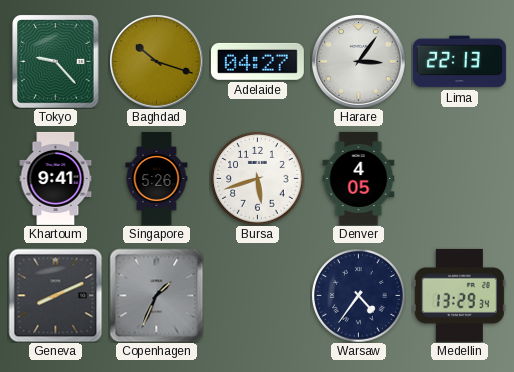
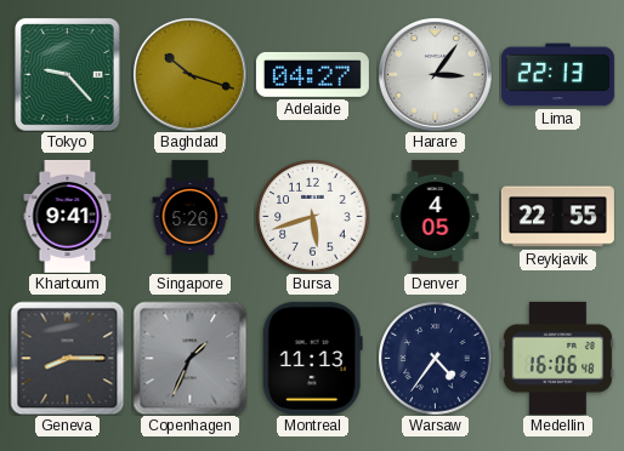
Reykjavik: none -> 22:55 (557, 217)
Geneva: 8:11 -> 8:15 (67, 358)
Montreal: none -> 11:13 (312, 358)
Medellin: 13:29 -> 16:06 (557, 358)
